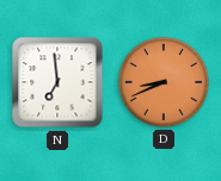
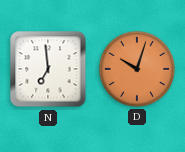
D: 8:41 -> 10:03 (137, 69)
